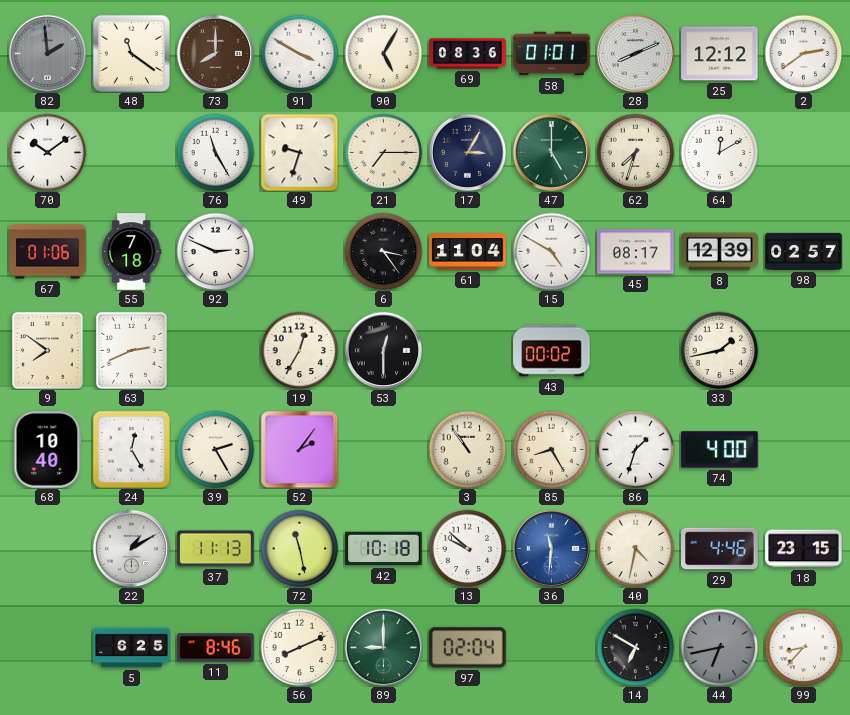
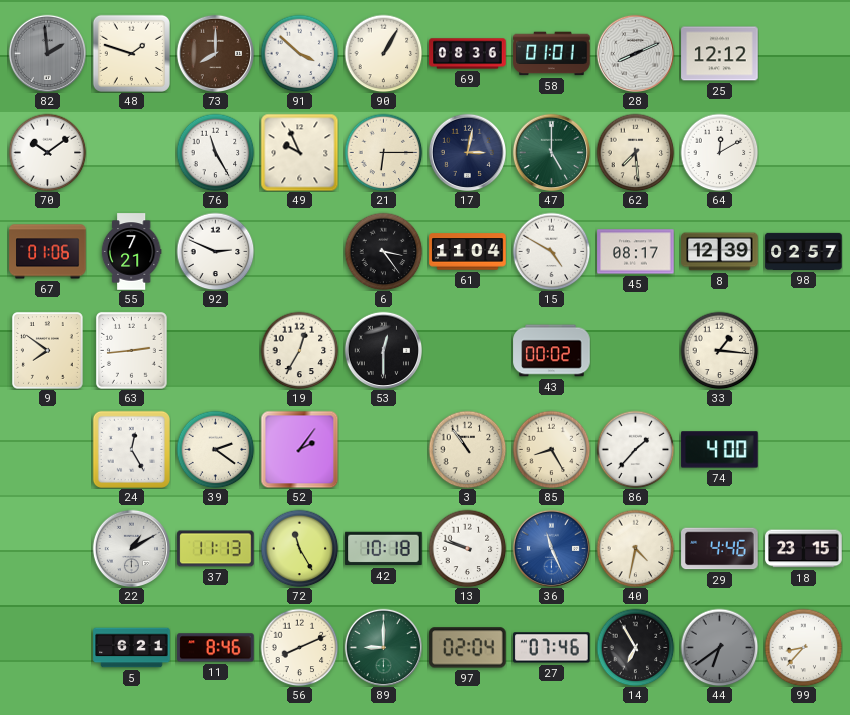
48: 11:21 -> 1:48 (131, 53)
91: 3:50 -> 3:52 (299, 53)
90: 5:05 -> 1:05 (383, 53)
2: 2:39 -> none (803, 53)
49: 9:33 -> 9:56 (299, 152)
21: 7:15 -> 6:15 (383, 152)
17: 3:05 -> 3:02 (467, 152)
62: 7:33 -> 7:29 (635, 152)
55: 7:18 -> 7:21 (131, 252)
63: 2:41 -> 2:44 (131, 350)
33: 1:43 -> 1:16 (719, 350)
68: 10:40 -> none (48, 450)
39: 2:25 -> 2:21 (215, 449)
86: 1:33 -> 1:37 (635, 449)
72: 11:28 -> 11:25 (299, 548)
13: 9:52 -> 9:48 (467, 548)
36: 11:31 -> 11:26 (551, 548)
5: 6:25 -> 6:21 (132, 648)
27: none -> 07:46 (552, 648)
14: 6:50 -> 6:55 (635, 647)
44: 6:43 -> 6:39 (719, 647)
